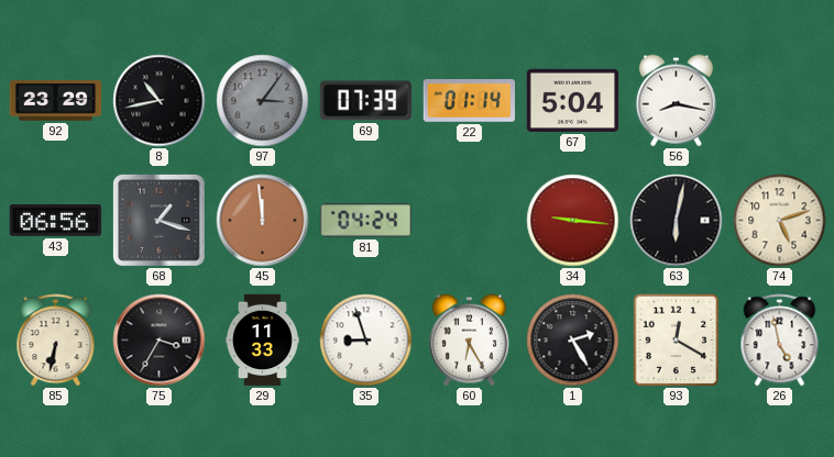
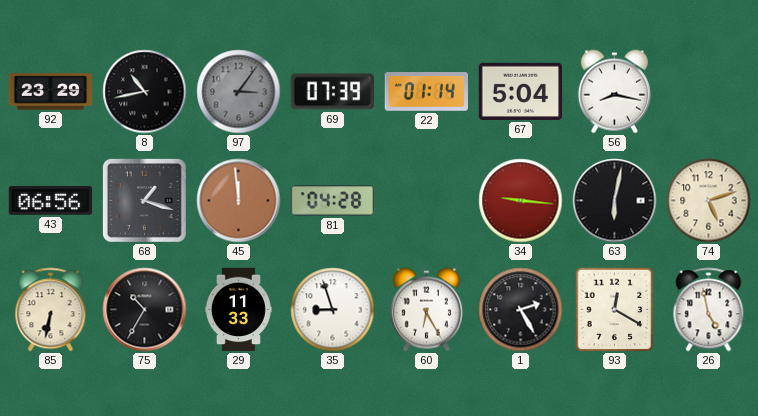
81: 04:24 -> 04:28 (332, 201)
75: 3:35 -> 10:35 (145, 310)
